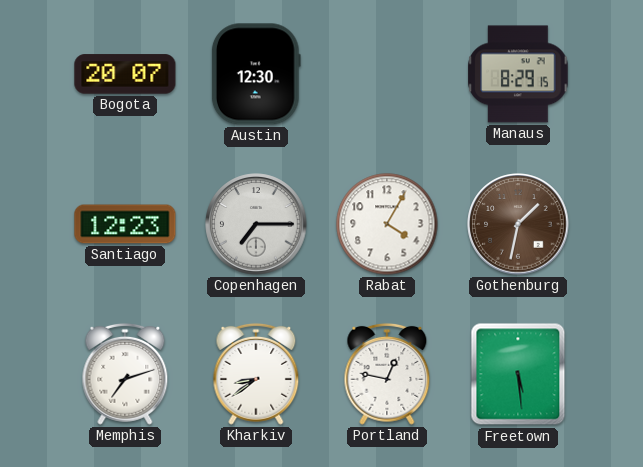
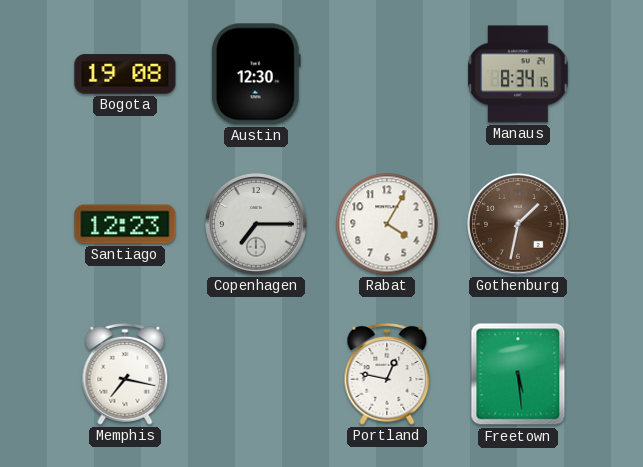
Bogota: 20:07 -> 19:08 (125, 74)
Manaus: 8:29 -> 8:34 (518, 74)
Memphis: 7:12 -> 7:17 (125, 374)
Kharkiv: 8:39 -> none (256, 374)
